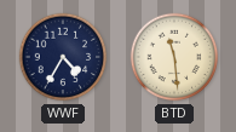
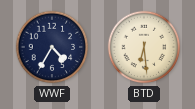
BTD: 11:29 -> 6:29 (144, 47)
